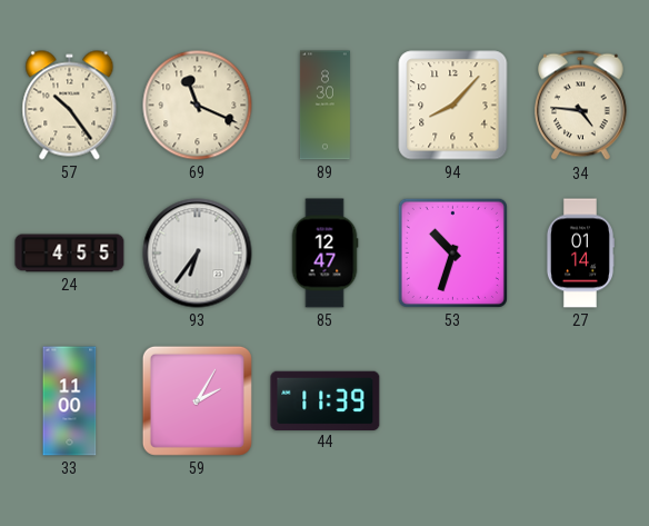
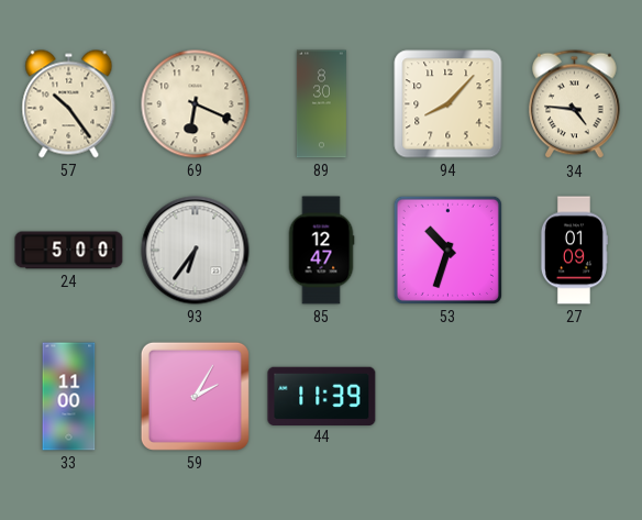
69: 11:19 -> 6:19 (196, 104)
24: 4:55 -> 5:00 (69, 251)
27: 01:14 -> 01:09 (573, 251)
